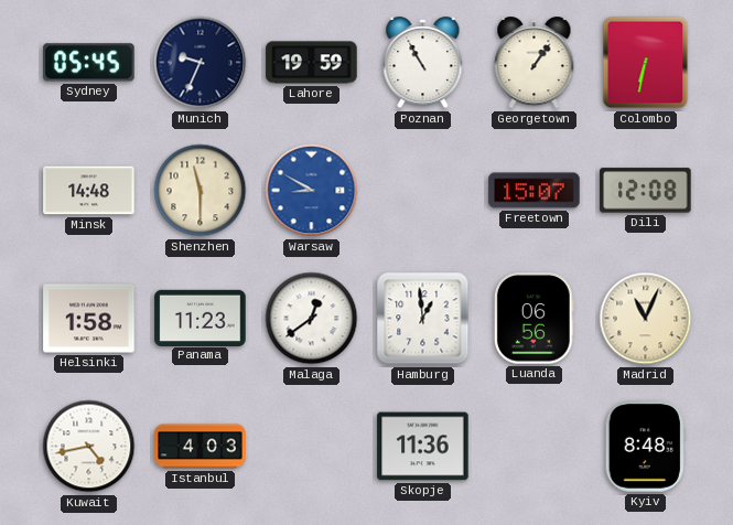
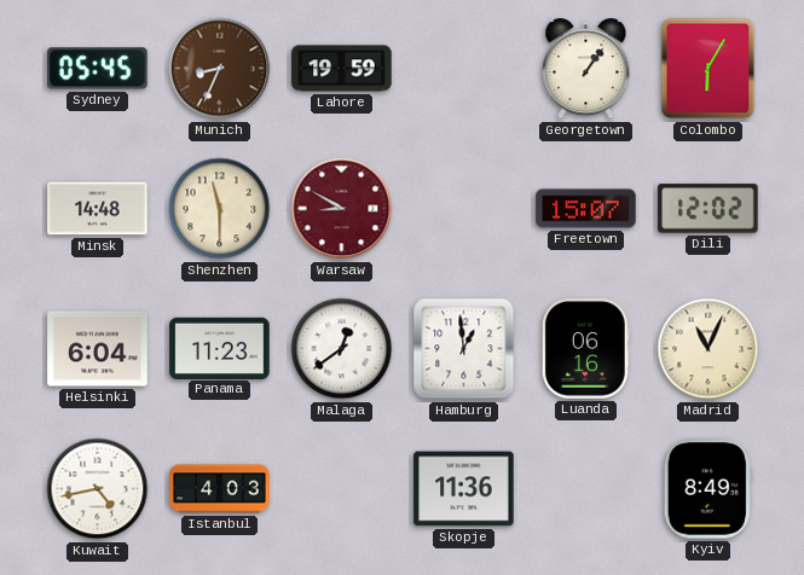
Munich: 9:34 -> 8:34 (220, 69)
Munich dial: navy -> brown (220, 69)
Poznan: 10:55 -> none (423, 63)
Colombo: 6:32 -> 6:05 (708, 69)
Warsaw dial: blue -> burgundy (342, 209)
Dili: 12:08 -> 12:02 (708, 209)
Helsinki: 1:58 -> 6:04 (98, 349)
Luanda: 06:56 -> 06:16 (585, 349)
Kyiv: 8:48 -> 8:49 (707, 489)
